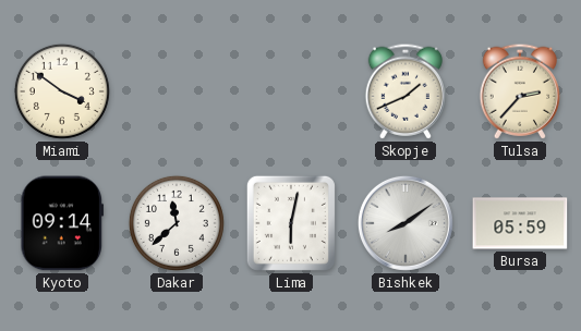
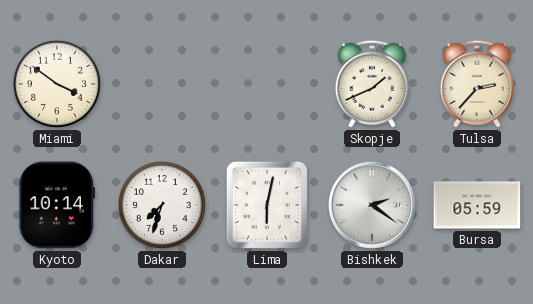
Kyoto: 09:14 -> 10:14 (57, 205)
Dakar: 11:38 -> 7:33 (162, 205)
Bishkek: 8:09 -> 2:21 (372, 205)
